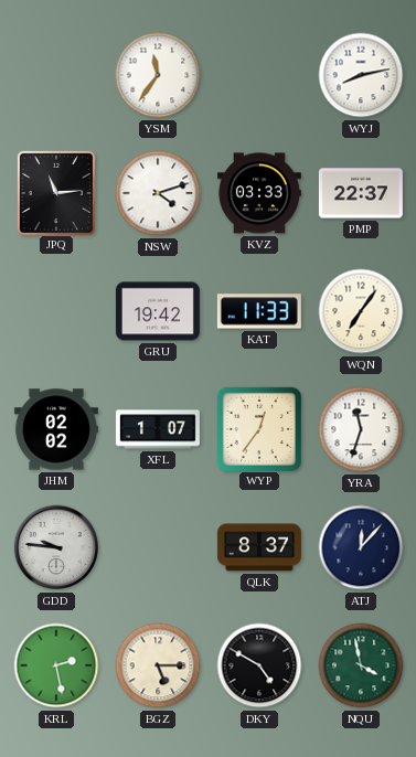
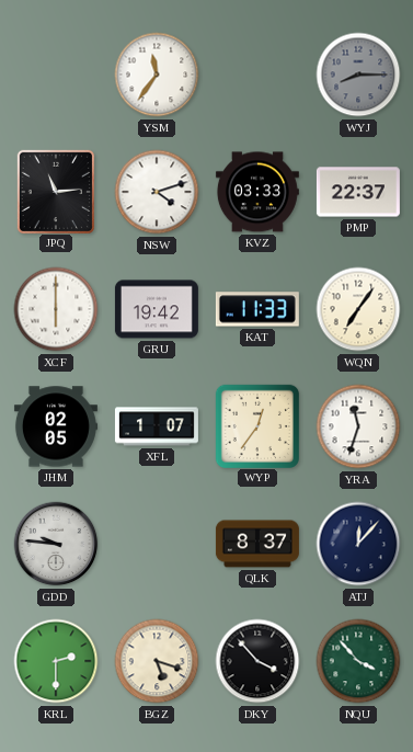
WYJ: 8:13 -> 8:15 (358, 75)
WYJ dial: white -> grey (358, 75)
XCF: none -> 6:00 (56, 309)
JHM: 02:02 -> 02:05 (56, 426)
KRL: 2:28 -> 2:30 (56, 661)
BGZ: 5:15 -> 5:18 (157, 661)
DKY: 4:50 -> 3:53 (257, 661)
NQU: 3:58 -> 3:53 (358, 661)
